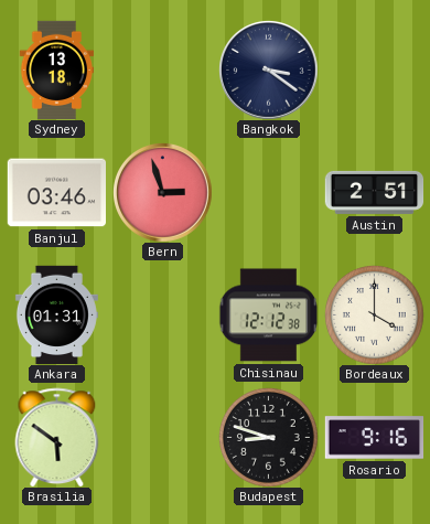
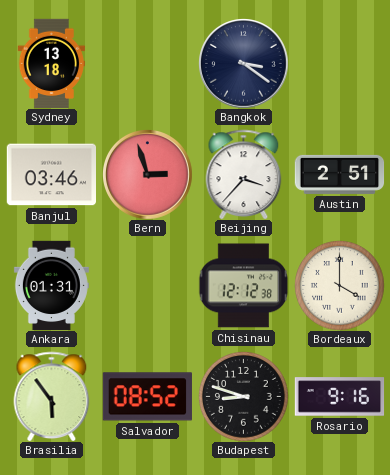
Beijing: none -> 3:37 (244, 174)
Brasilia: 5:51 -> 5:54 (52, 396)
Salvador: none -> 08:52 (147, 397)
